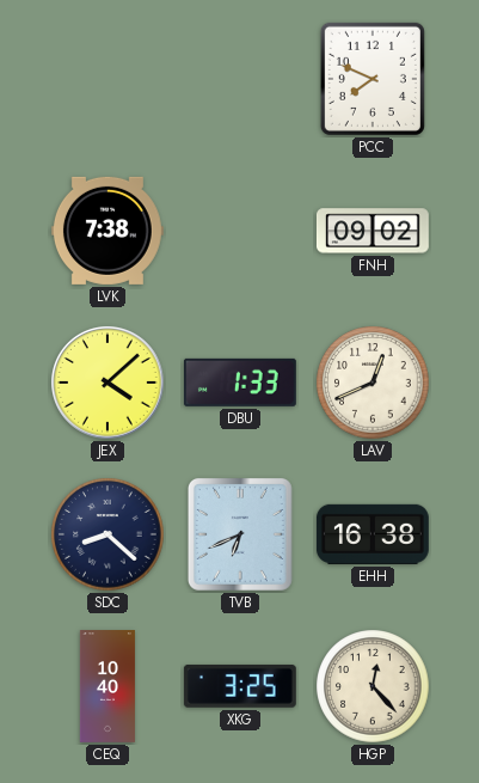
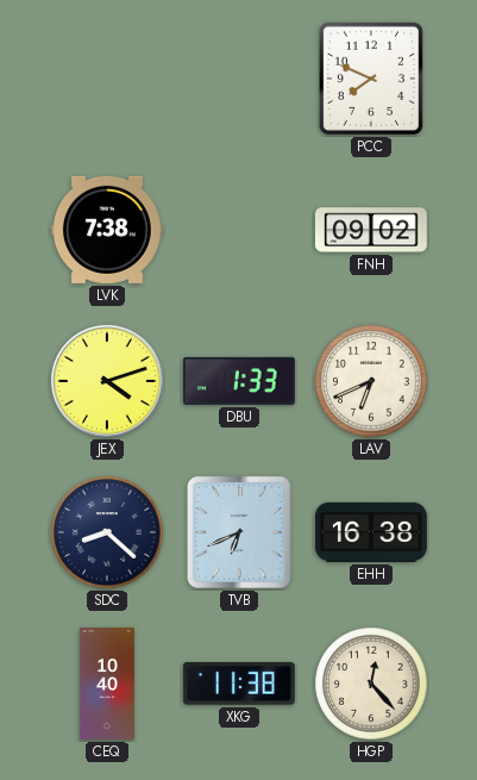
JEX: 4:08 -> 4:12 (108, 382)
LAV: 12:41 -> 6:41 (371, 381)
XKG: 3:25 -> 11:38 (239, 684)
